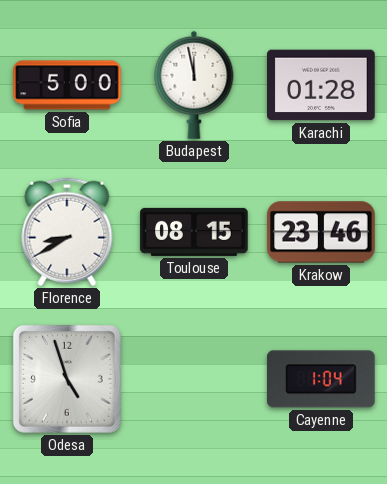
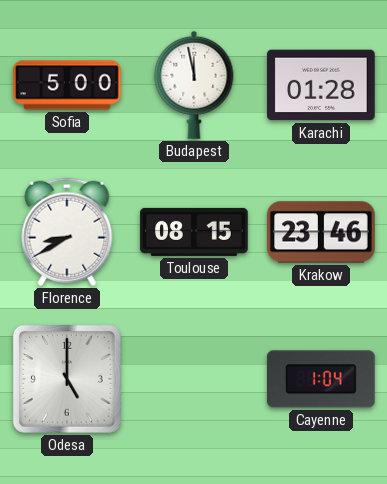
Odesa: 4:57 -> 5:00 (67, 379)
